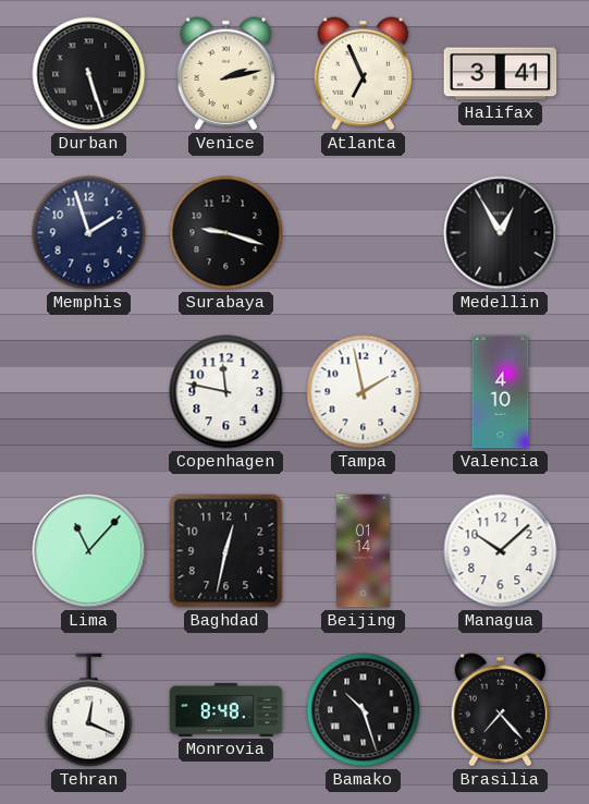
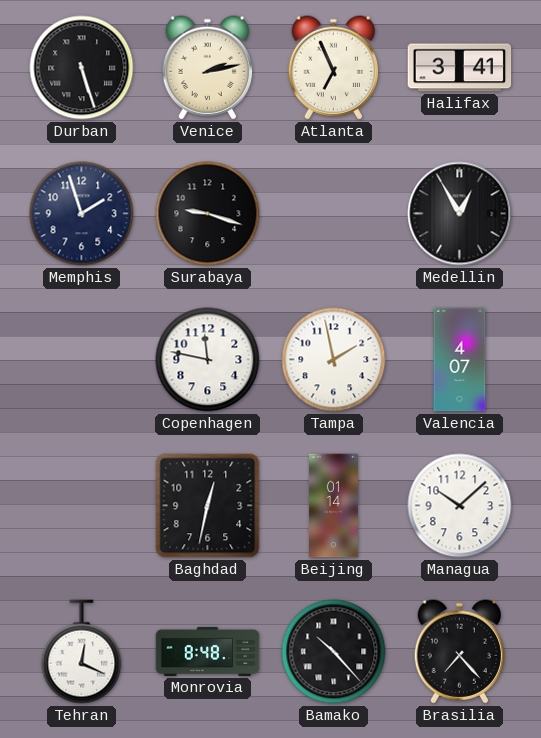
Valencia: 4:10 -> 4:07 (460, 360)
Lima: 11:07 -> none (89, 551)
Bamako: 10:27 -> 10:23 (334, 652)
